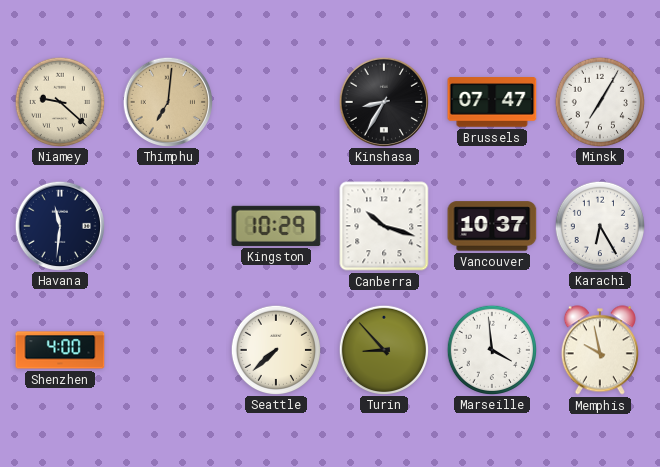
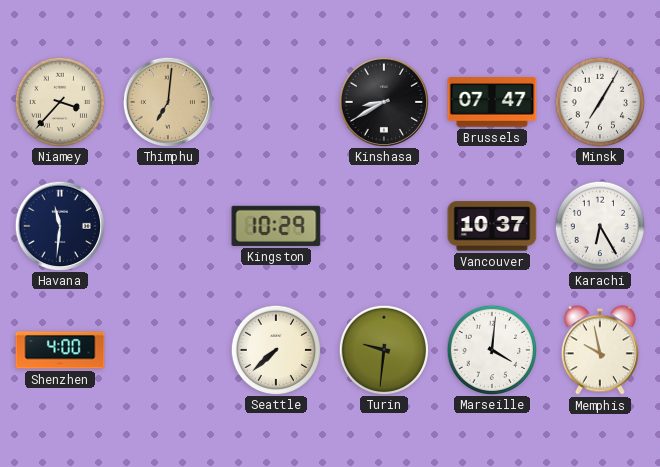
Niamey: 9:22 -> 3:37 (59, 101)
Kinshasa: 8:35 -> 8:40 (383, 101)
Canberra: 10:18 -> none (384, 226)
Turin: 8:53 -> 9:31 (383, 349)
Marseille: 3:59 -> 4:01 (491, 349)
